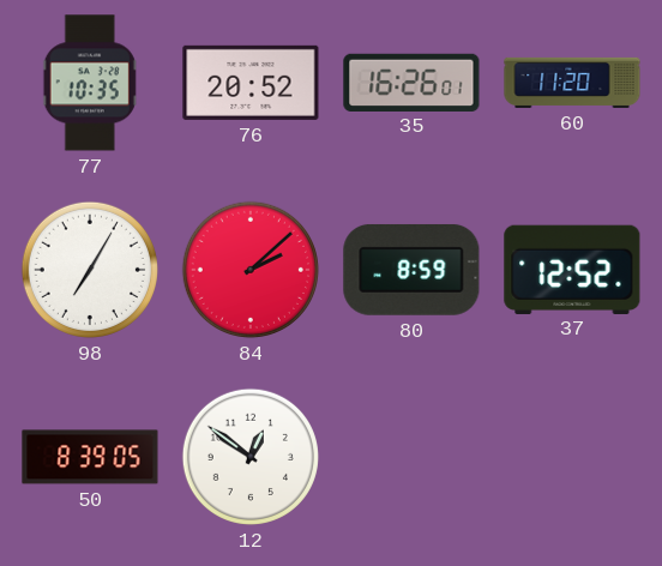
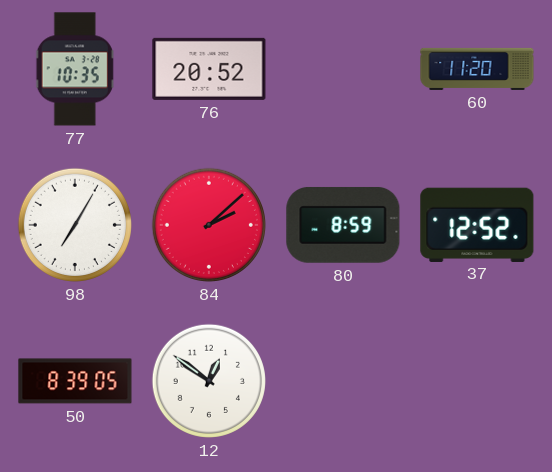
35: 16:26 -> none (411, 82)
